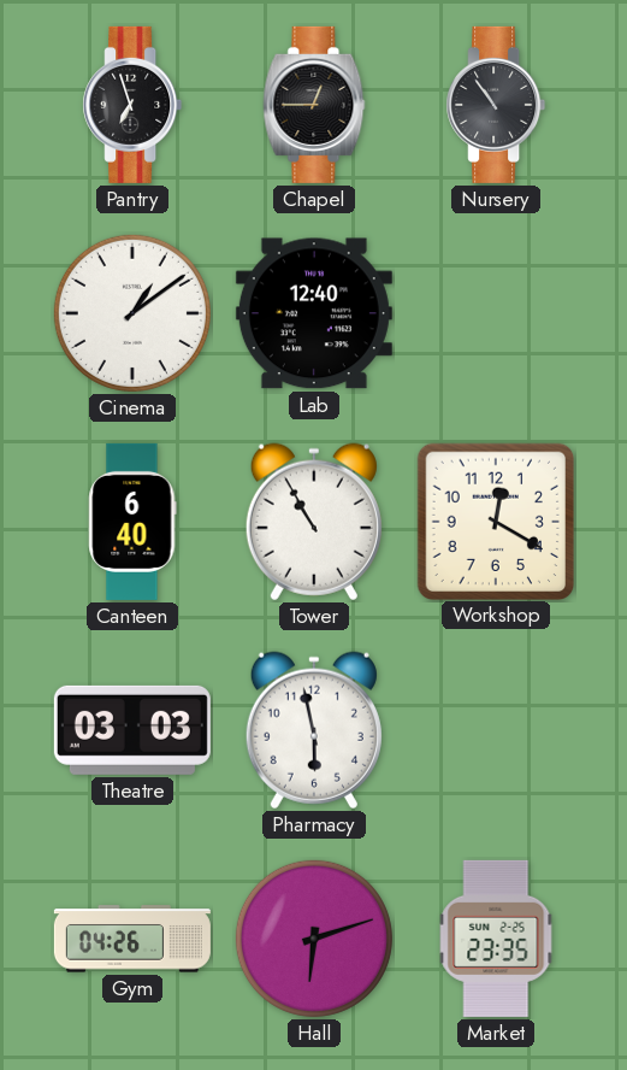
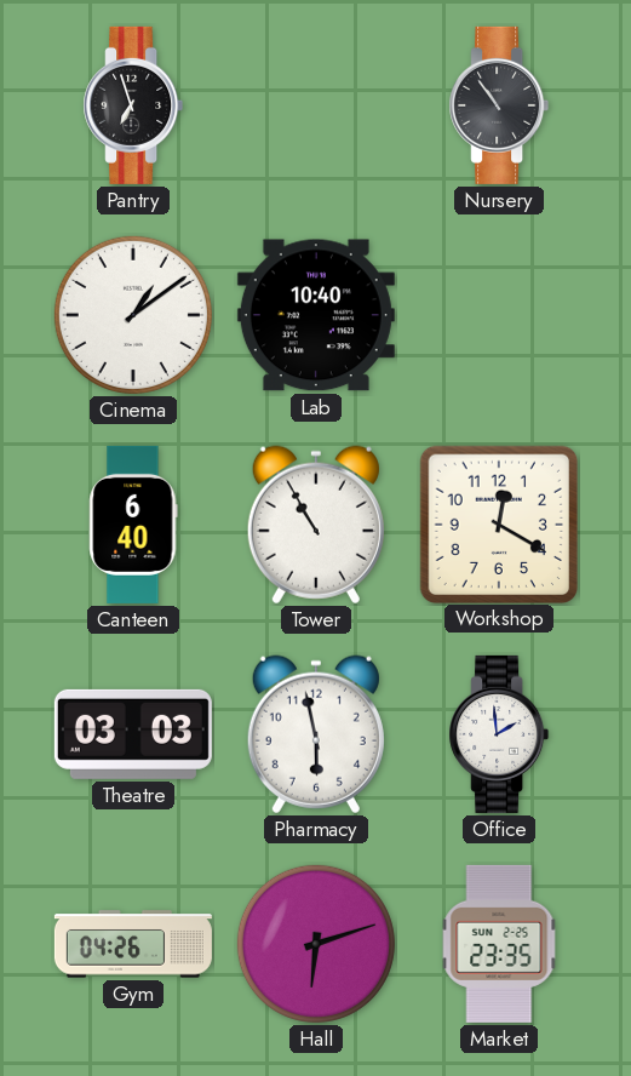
Chapel: 12:45 -> none (314, 105)
Lab: 12:40 -> 10:40 (316, 315)
Office: none -> 1:59 (499, 734)
